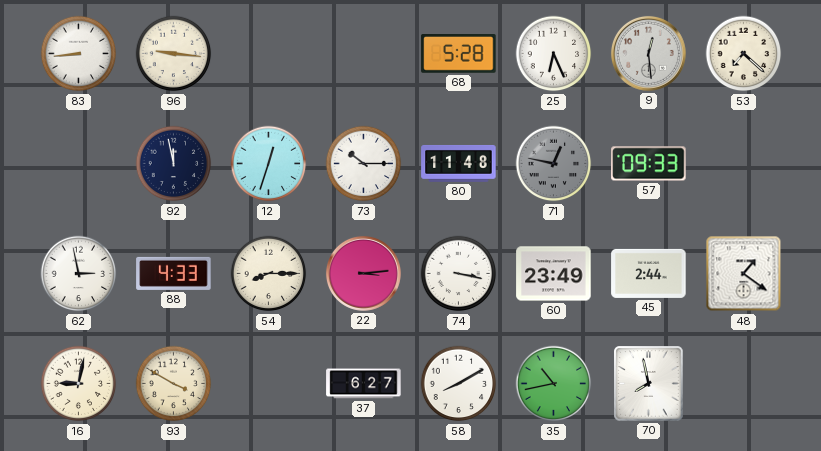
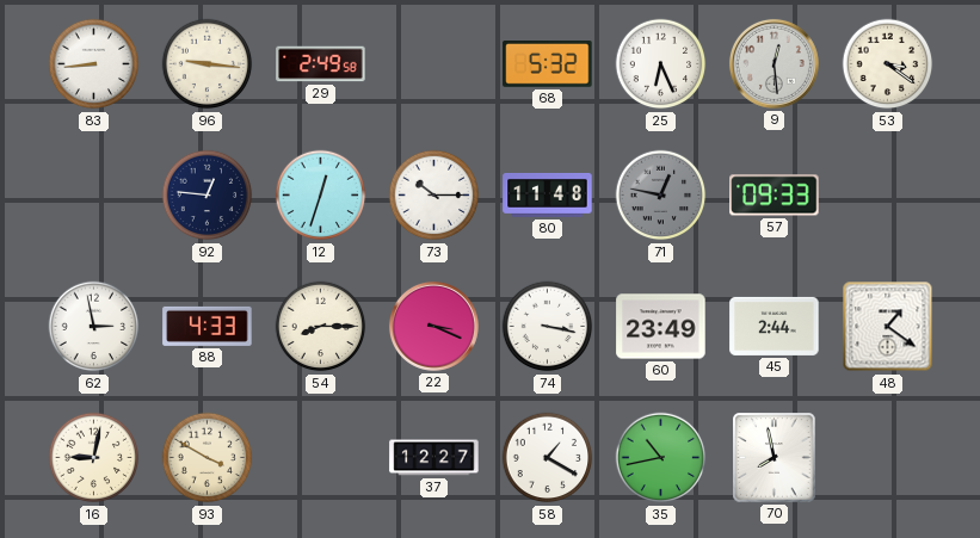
29: none -> 2:49 (321, 64)
68: 5:28 -> 5:32 (548, 64)
53: 7:22 -> 3:21 (888, 64)
92: 11:58 -> 12:46 (208, 196)
22: 3:14 -> 3:19 (433, 326)
37: 6:27 -> 12:27 (434, 458)
58: 8:10 -> 1:20 (548, 458)
